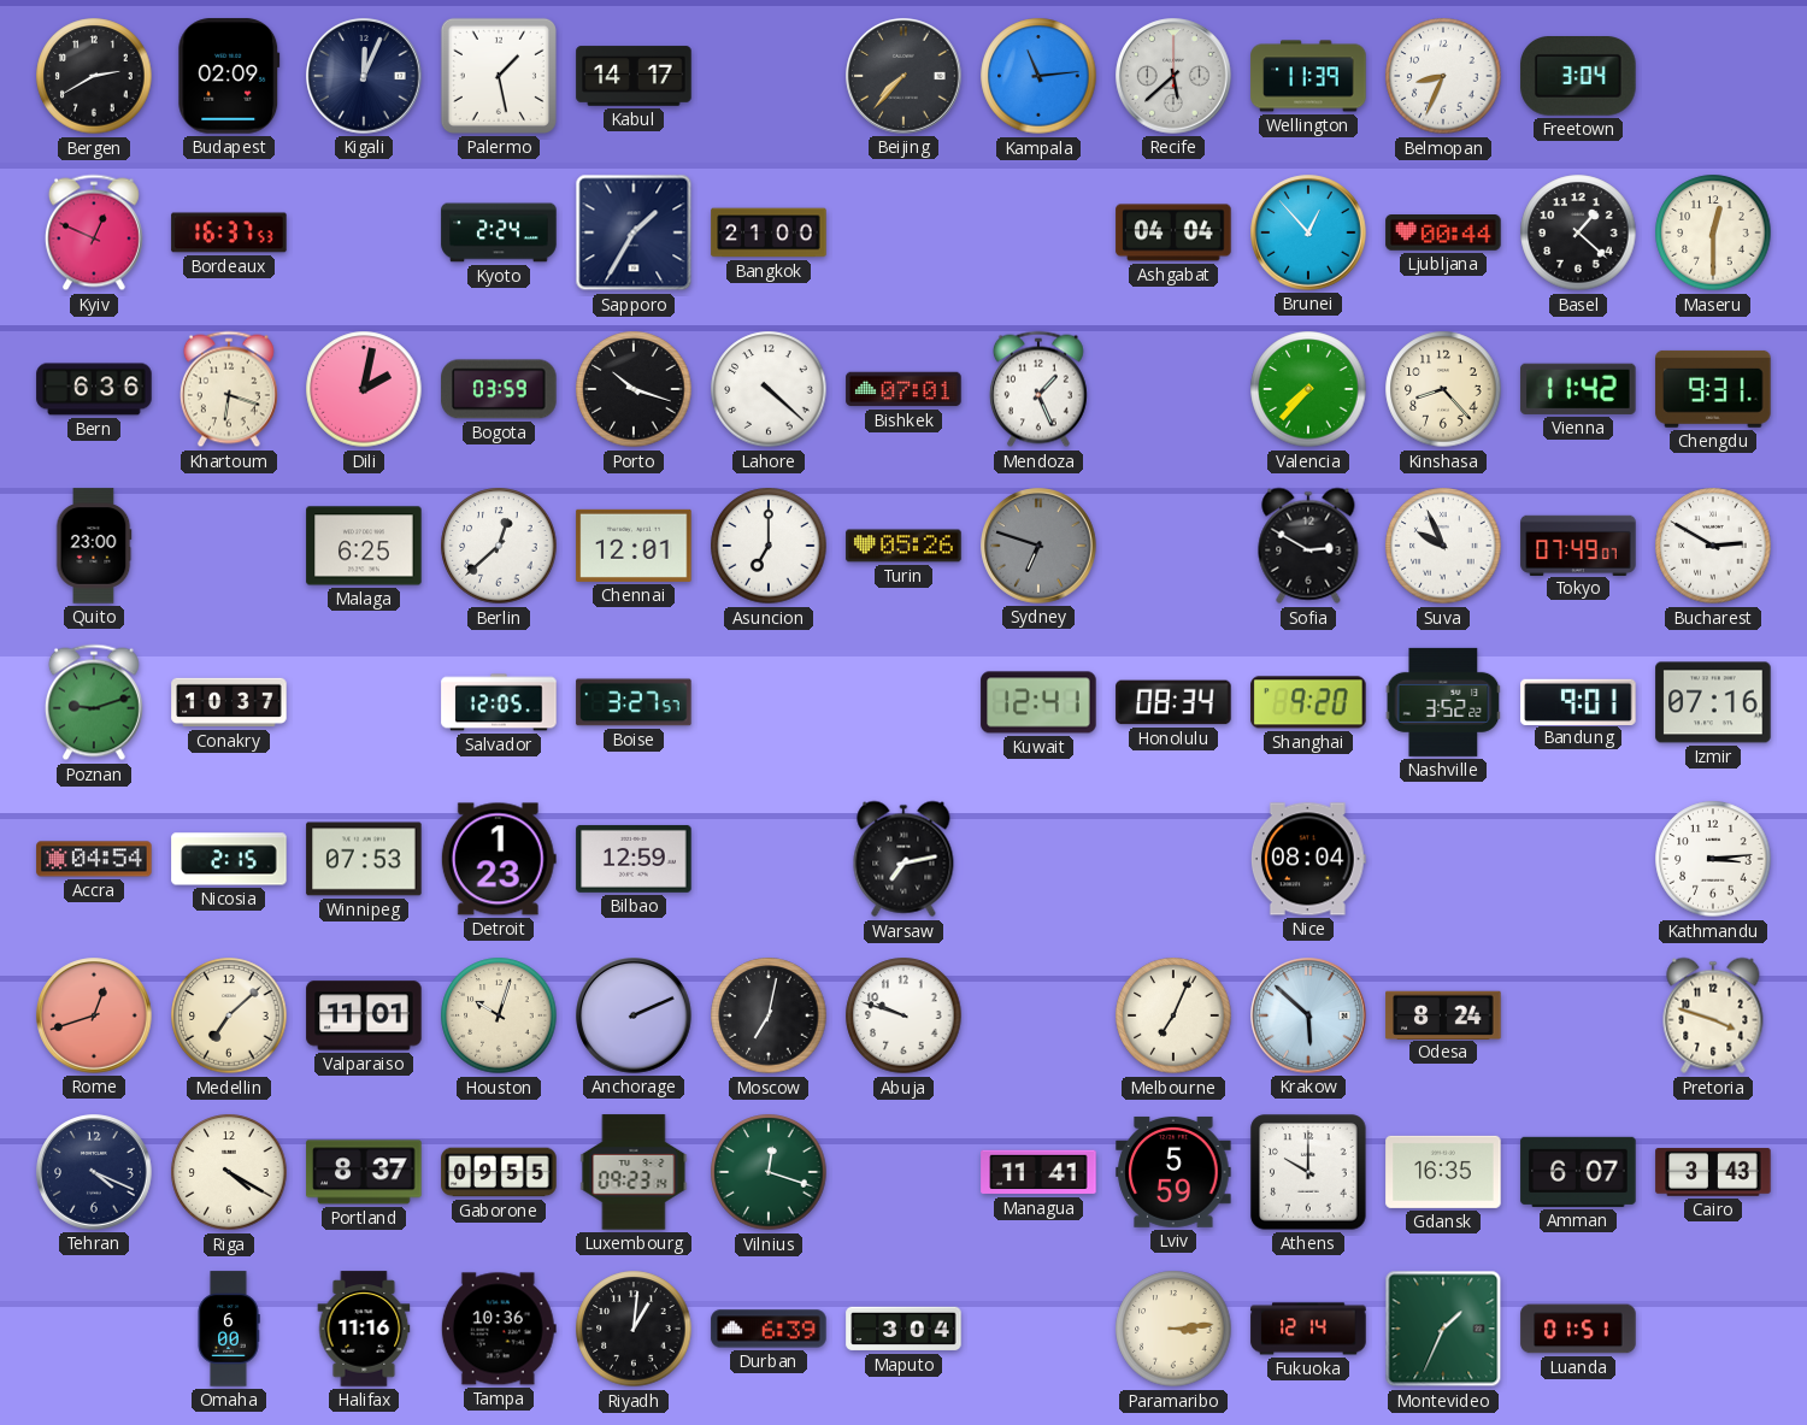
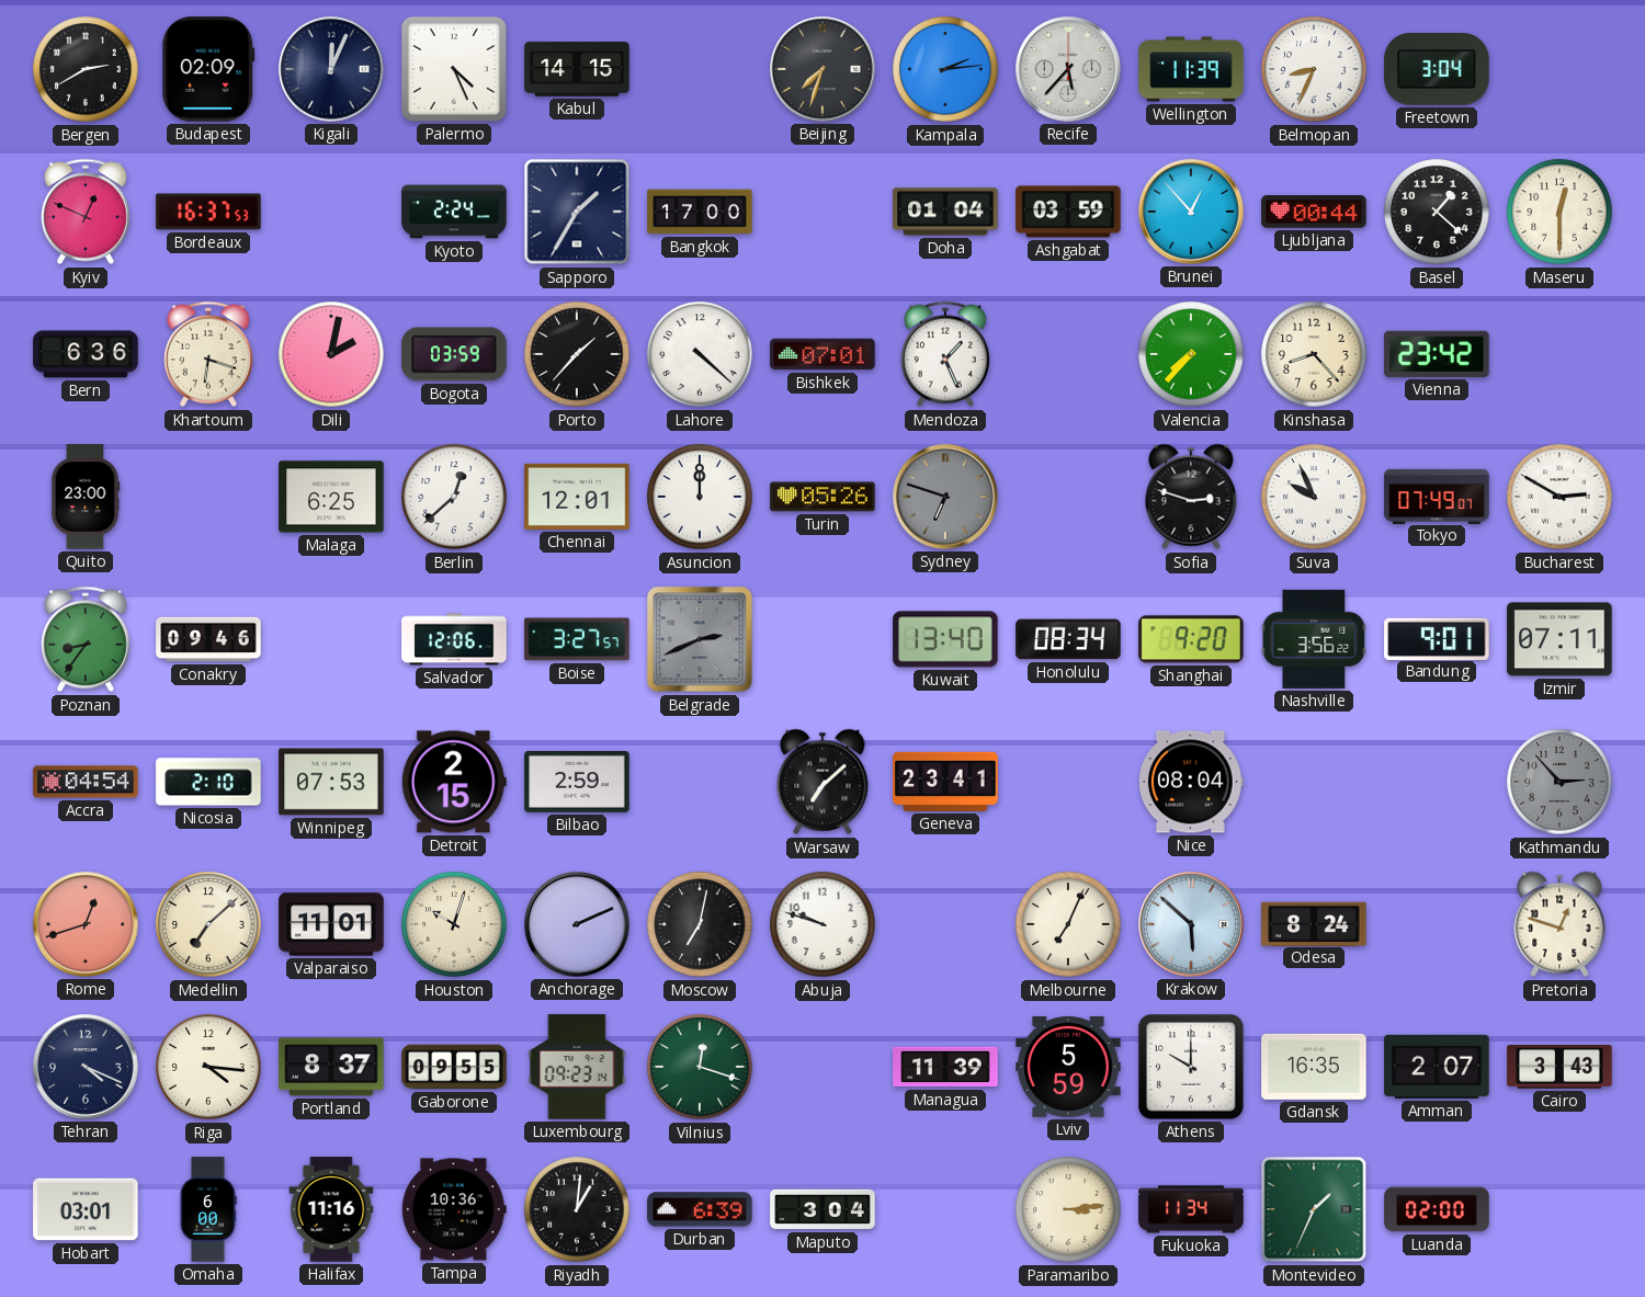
Palermo: 1:28 -> 4:26 (454, 69)
Kabul: 14:17 -> 14:15 (577, 69)
Beijing: 7:37 -> 7:33 (822, 69)
Kampala: 11:14 -> 2:14 (945, 69)
Recife: 5:38 -> 5:37 (1068, 69)
Bangkok: 21:00 -> 17:00 (700, 212)
Doha: none -> 01:04 (945, 212)
Ashgabat: 04:04 -> 03:59 (1068, 212)
Porto: 10:18 -> 1:37 (577, 354)
Vienna: 11:42 -> 23:42 (1437, 354)
Chengdu: 9:31 -> none (1713, 389)
Asuncion: 7:00 -> 12:00 (700, 497)
Sofia: 2:50 -> 2:48 (1191, 497)
Poznan: 9:12 -> 8:36 (86, 639)
Conakry: 10:37 -> 09:46 (208, 639)
Salvador: 12:05 -> 12:06 (454, 639)
Belgrade: none -> 2:41 (700, 639)
Kuwait: 12:41 -> 13:40 (945, 639)
Nashville: 3:52 -> 3:56 (1314, 639)
Izmir: 07:16 -> 07:11 (1559, 639)
Nicosia: 2:15 -> 2:10 (208, 782)
Detroit: 1:23 -> 2:15 (454, 782)
Bilbao: 12:59 -> 2:59 (577, 782)
Warsaw: 7:13 -> 7:08 (822, 782)
Geneva: none -> 23:41 (945, 782)
Kathmandu: 3:14 -> 2:53 (1559, 782)
Kathmandu dial: white -> grey (1559, 782)
Pretoria: 3:48 -> 12:48 (1559, 924)
Riga: 4:20 -> 4:16 (208, 1067)
Managua: 11:41 -> 11:39 (945, 1067)
Amman: 6:07 -> 2:07 (1437, 1067)
Hobart: none -> 03:01 (86, 1209)
Fukuoka: 12:14 -> 11:34 (1191, 1209)
Luanda: 01:51 -> 02:00 (1437, 1209)
